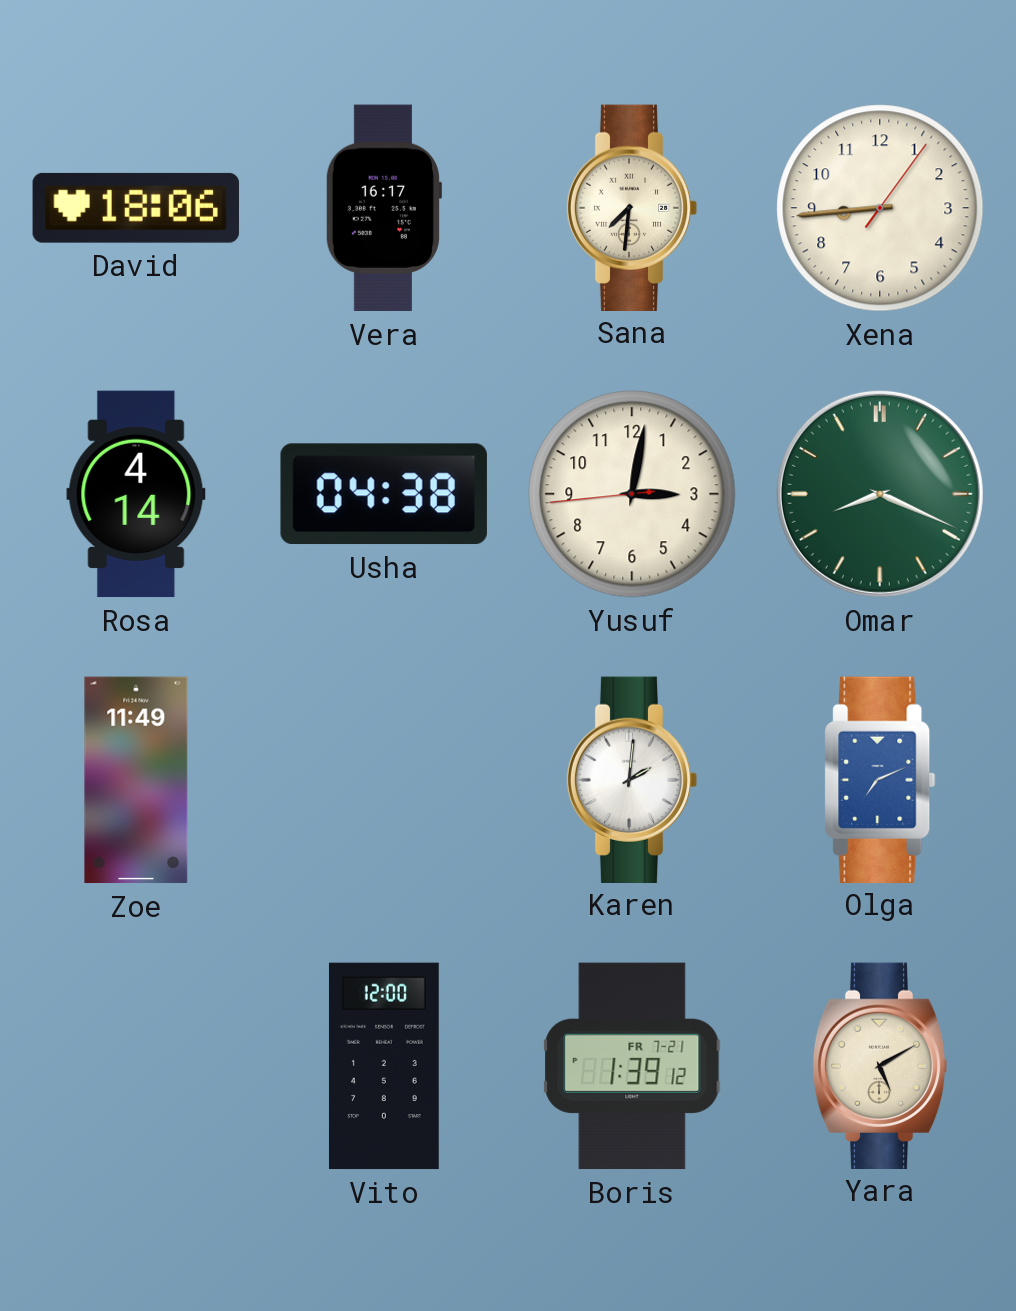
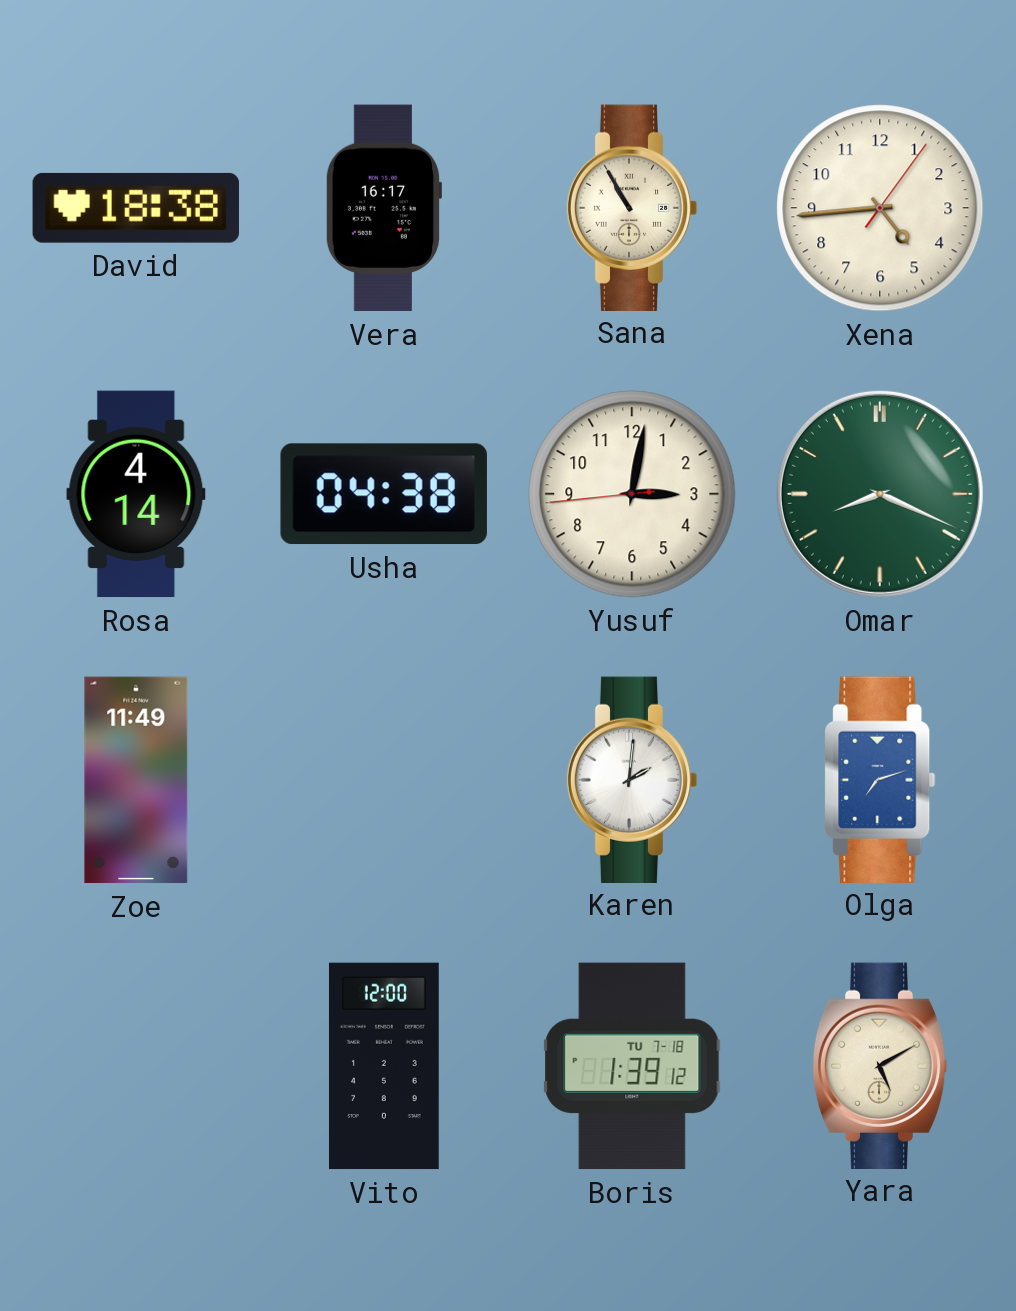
David: 18:06 -> 18:38 (136, 208)
Sana: 7:31 -> 10:55 (632, 207)
Xena: 8:44 -> 4:44 (880, 208)
Olga: 7:11 -> 7:12 (880, 779)
Boris date: FR 7-21 -> TU 7-18 (632, 1066)
